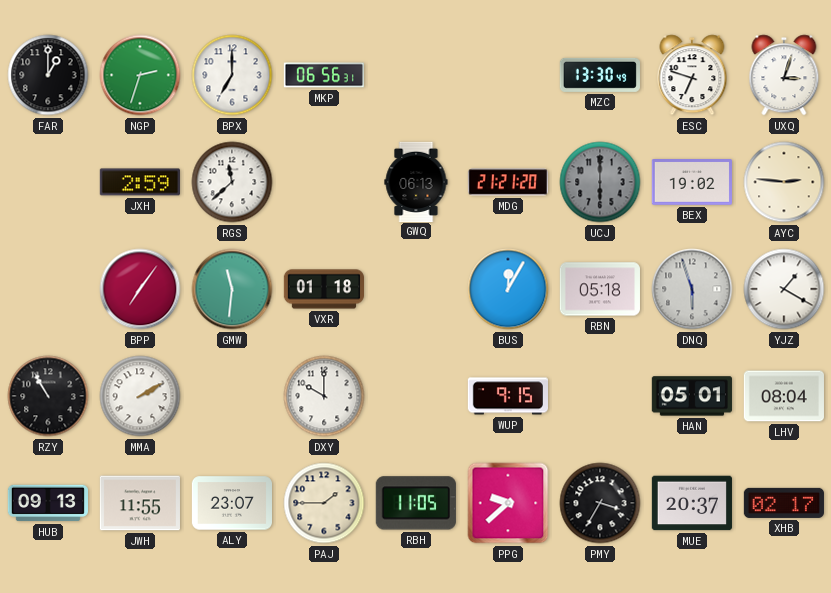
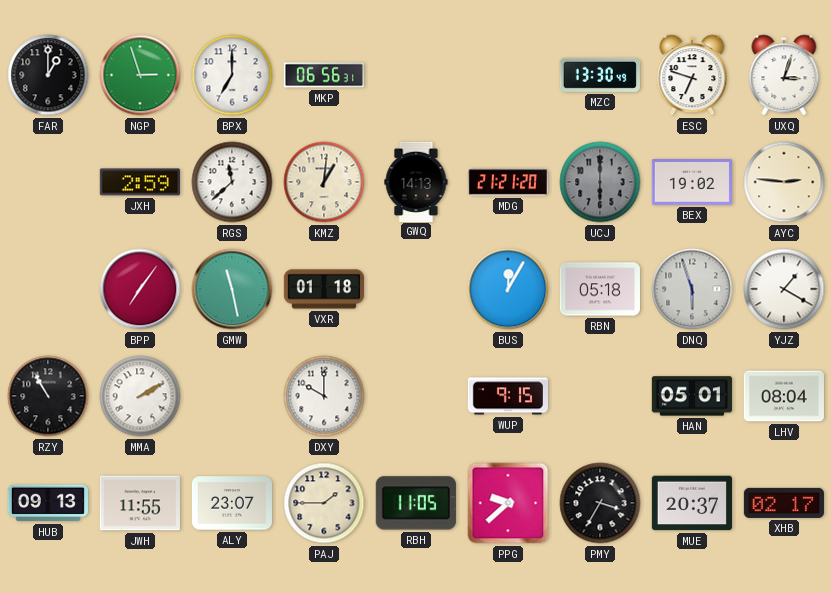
NGP: 2:33 -> 2:57 (140, 75)
KMZ: none -> 1:01 (324, 182)
GWQ: 06:13 -> 14:13 (416, 181)
GMW: 11:31 -> 11:28 (232, 289)
